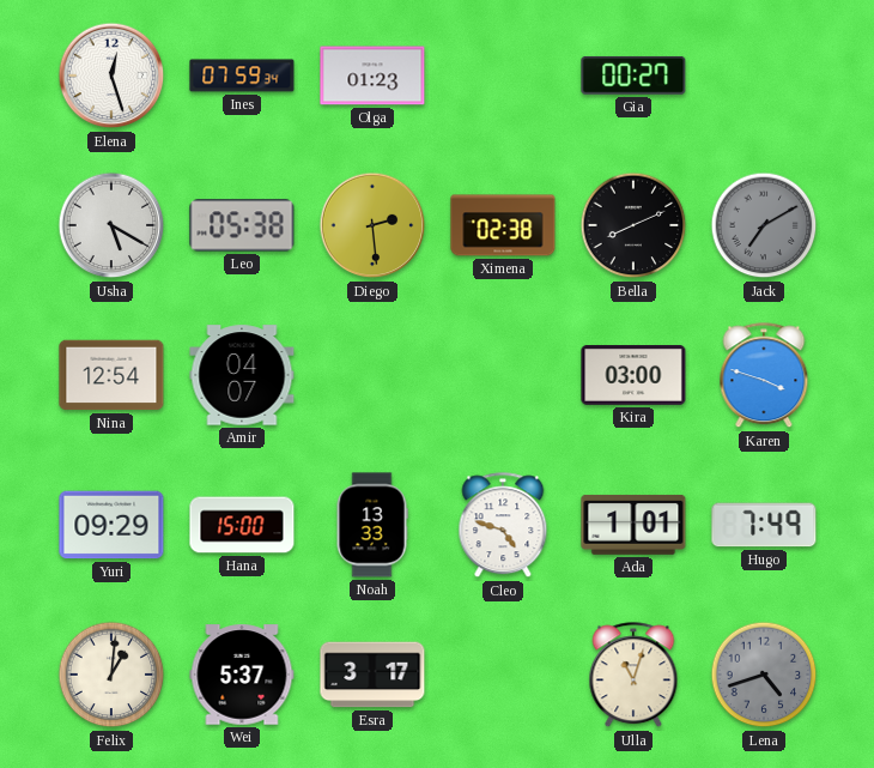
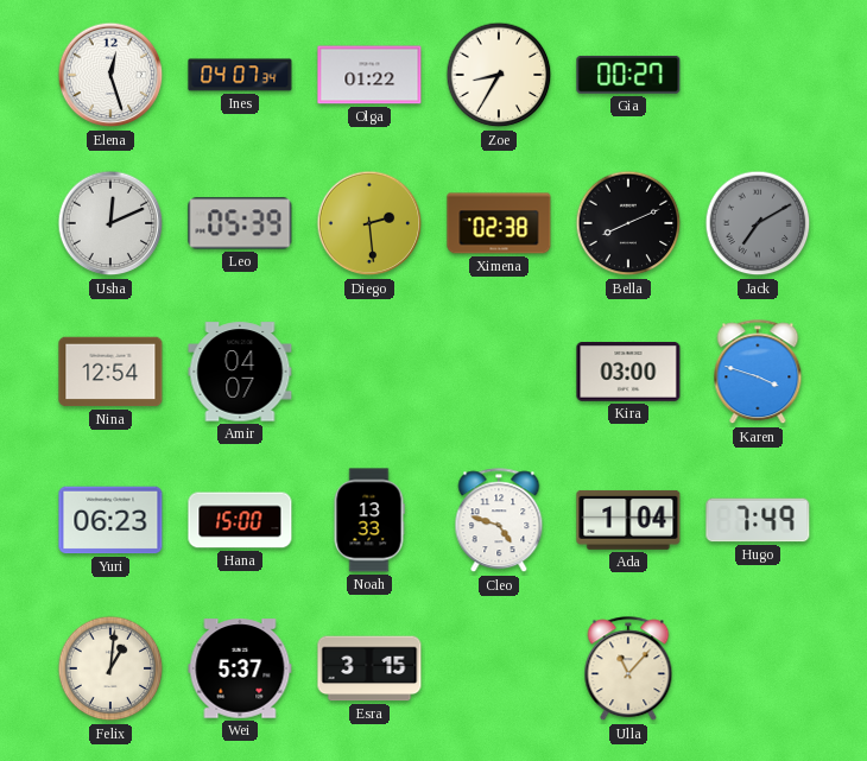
Ines: 07:59 -> 04:07 (240, 75)
Olga: 01:23 -> 01:22 (369, 75)
Zoe: none -> 8:35 (499, 75)
Usha: 5:20 -> 12:11 (110, 223)
Leo: 05:38 -> 05:39 (240, 223)
Yuri: 09:29 -> 06:23 (110, 520)
Ada: 1:01 -> 1:04 (628, 520)
Esra: 3:17 -> 3:15 (369, 668)
Ulla: 11:03 -> 11:07 (628, 670)
Lena: 4:42 -> none (764, 675)
